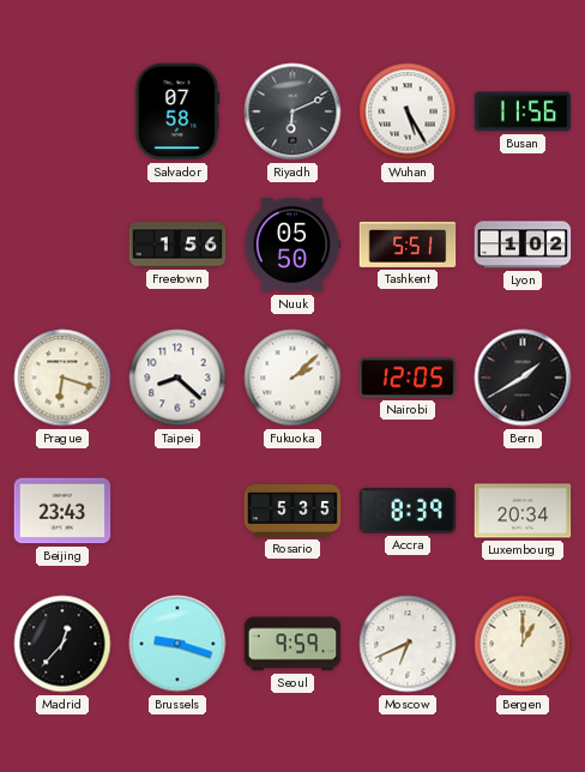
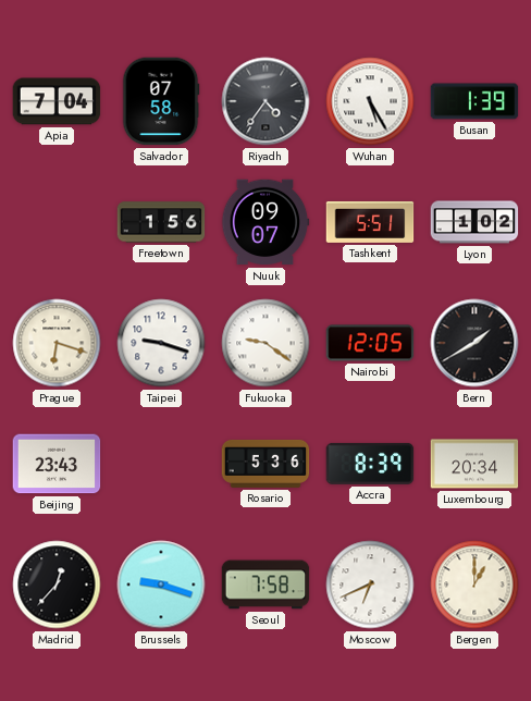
Apia: none -> 7:04 (57, 101)
Riyadh: 6:11 -> 4:36 (265, 101)
Busan: 11:56 -> 1:39 (474, 101)
Nuuk: 05:50 -> 09:07 (265, 222)
Taipei: 8:22 -> 9:18 (161, 343)
Fukuoka: 2:08 -> 9:21 (265, 343)
Rosario: 5:35 -> 5:36 (265, 464)
Seoul: 9:59 -> 7:58 (265, 585)
